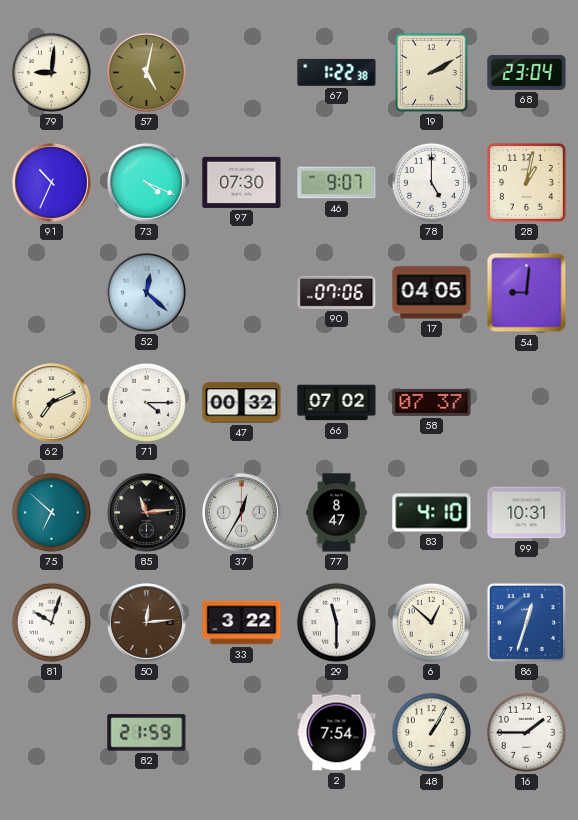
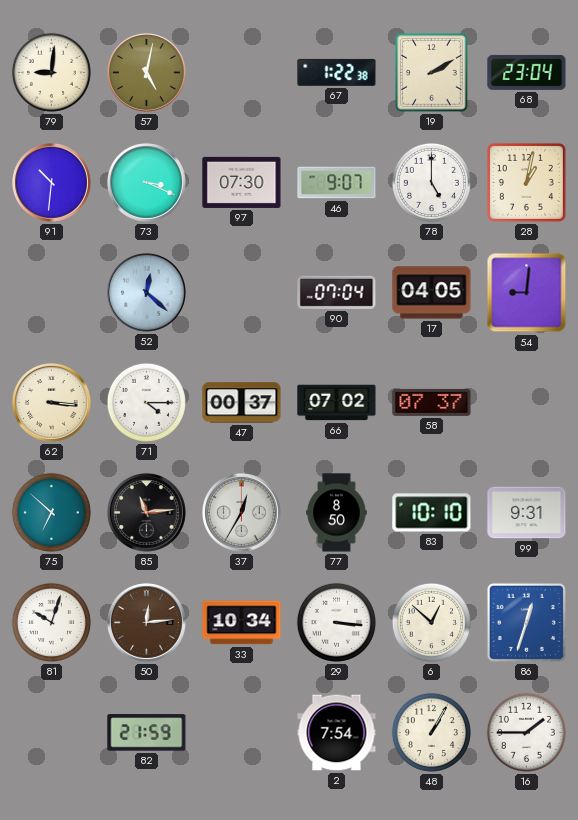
91: 10:34 -> 10:31 (52, 183)
73: 4:19 -> 3:19 (147, 183)
90: 07:06 -> 07:04 (337, 292)
62: 7:11 -> 3:16 (52, 403)
47: 00:32 -> 00:37 (242, 403)
77: 8:47 -> 8:50 (337, 513)
83: 4:10 -> 10:10 (432, 513)
99: 10:31 -> 9:31 (527, 513)
33: 3:22 -> 10:34 (242, 623)
29: 11:30 -> 3:16 (336, 622)
